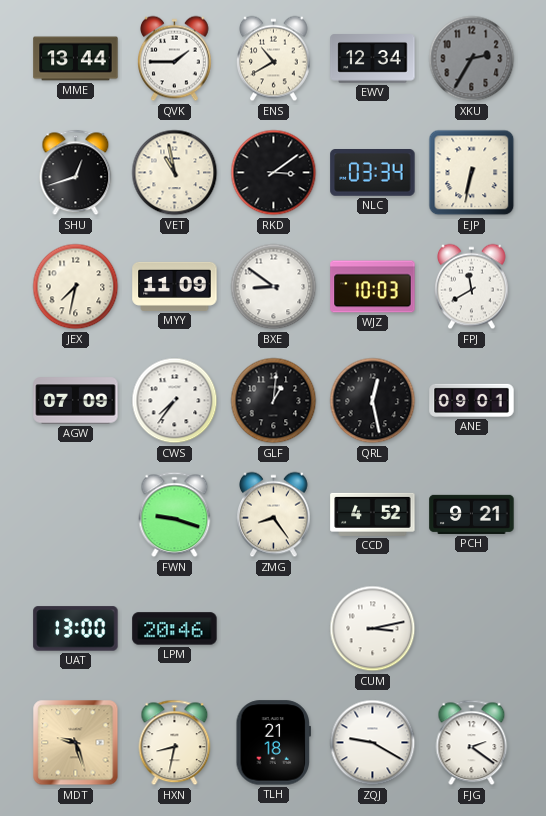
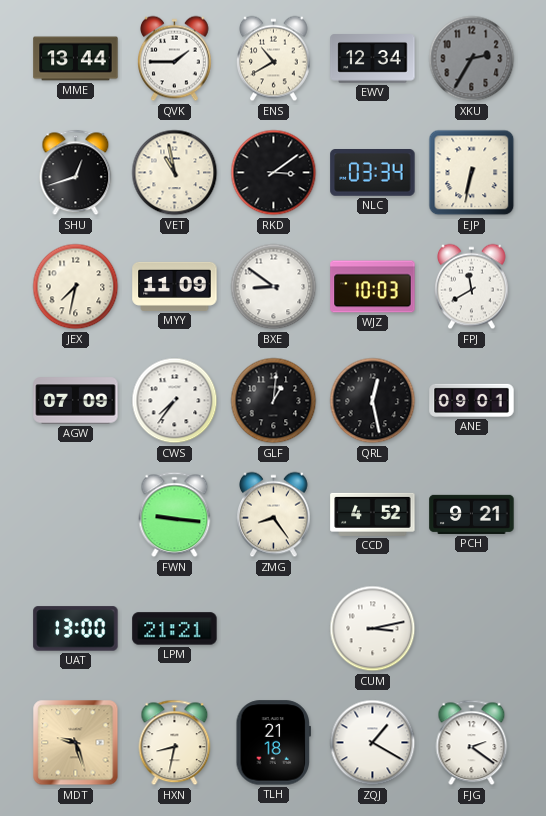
FWN: 9:18 -> 9:16 (175, 515)
LPM: 20:46 -> 21:21 (175, 629)
ZQJ: 9:20 -> 1:20 (373, 743)
